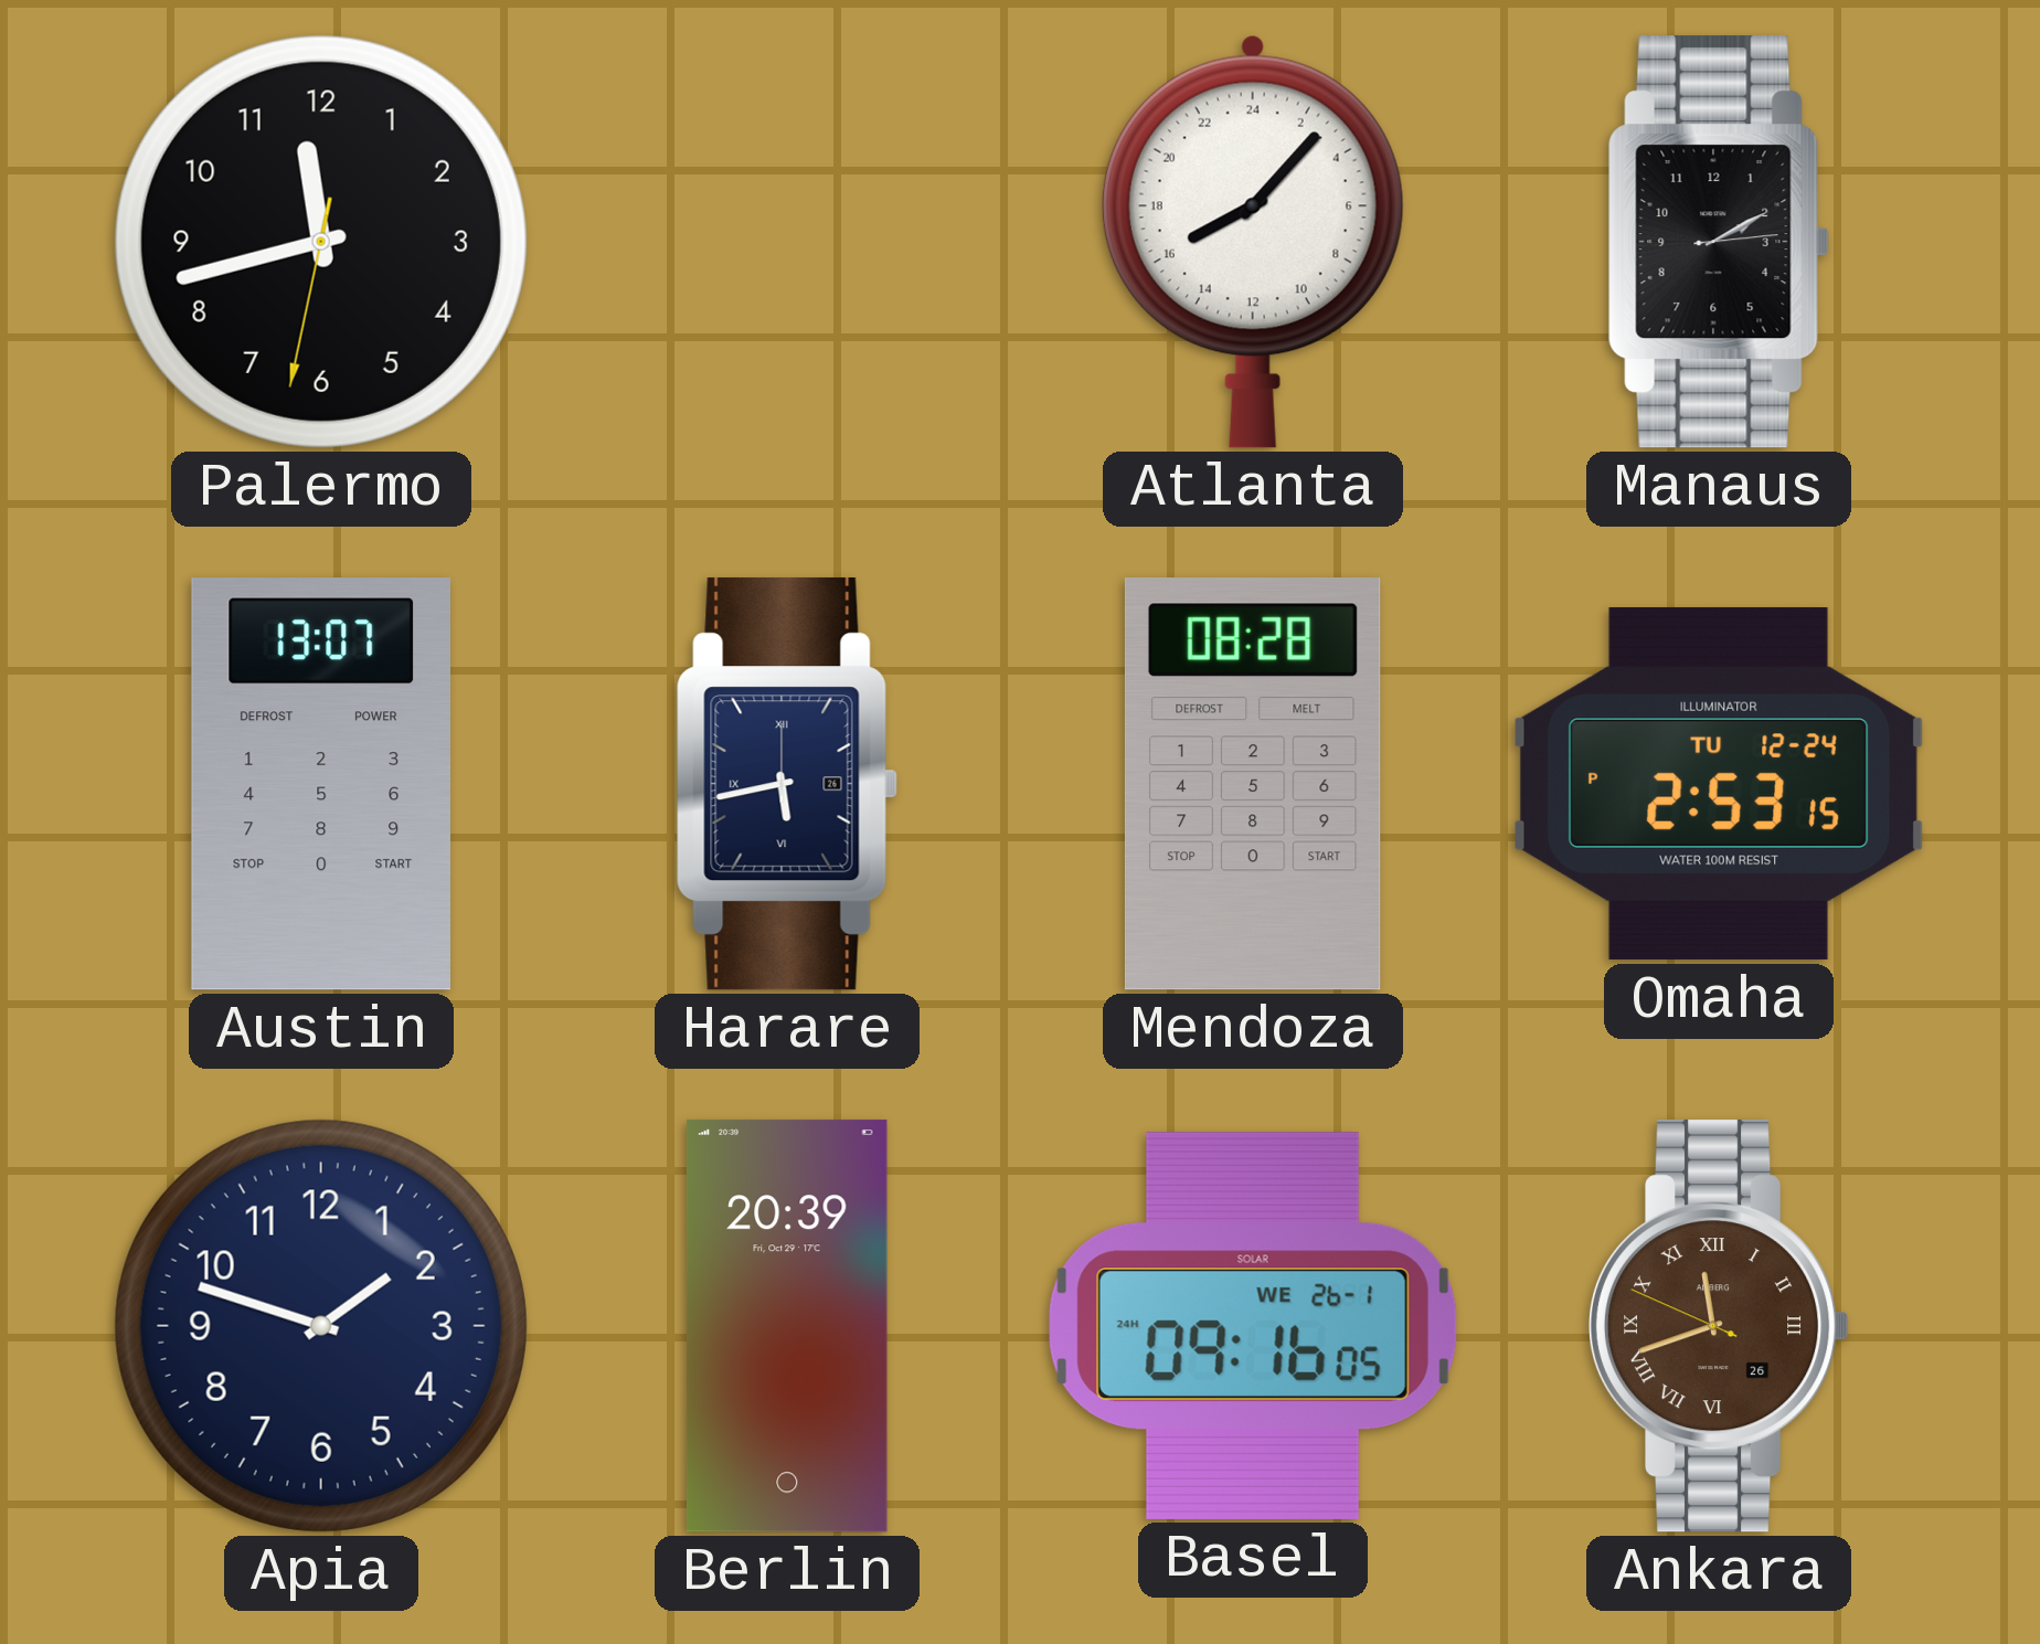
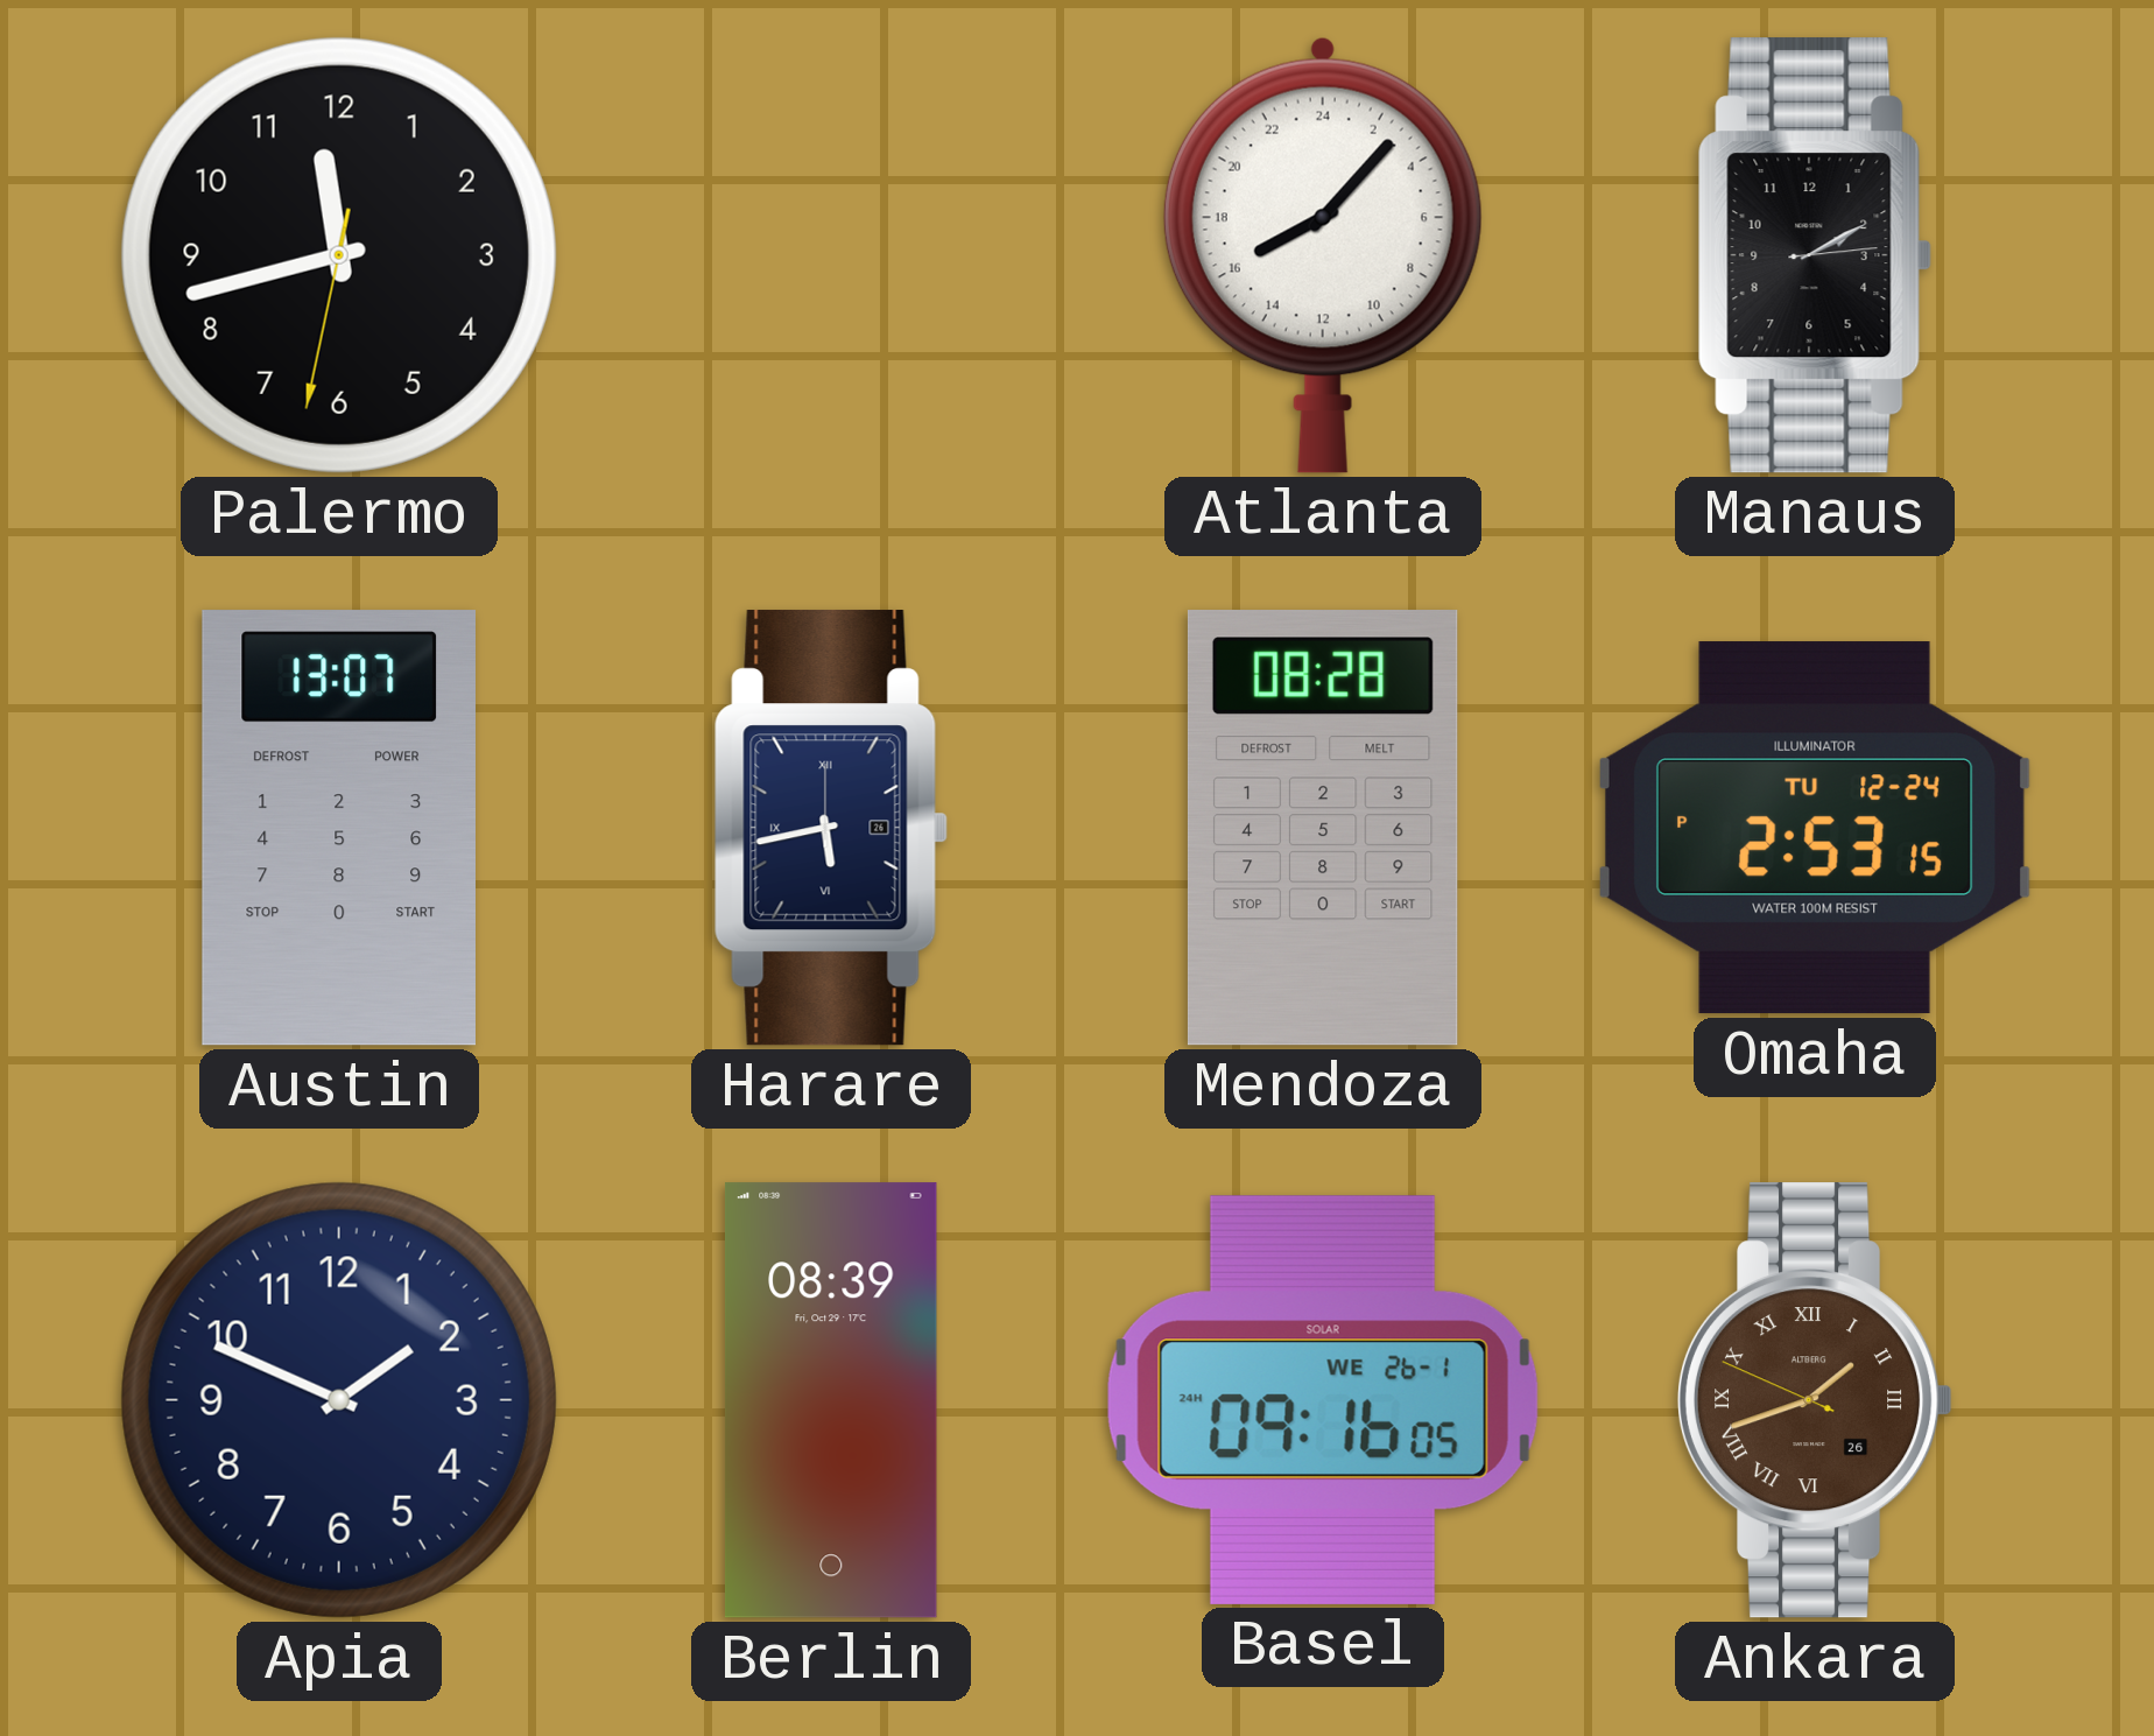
Apia: 1:48 -> 1:49 (339, 1400)
Berlin: 20:39 -> 08:39 (831, 1400)
Ankara: 11:41 -> 1:41 (1815, 1400)
